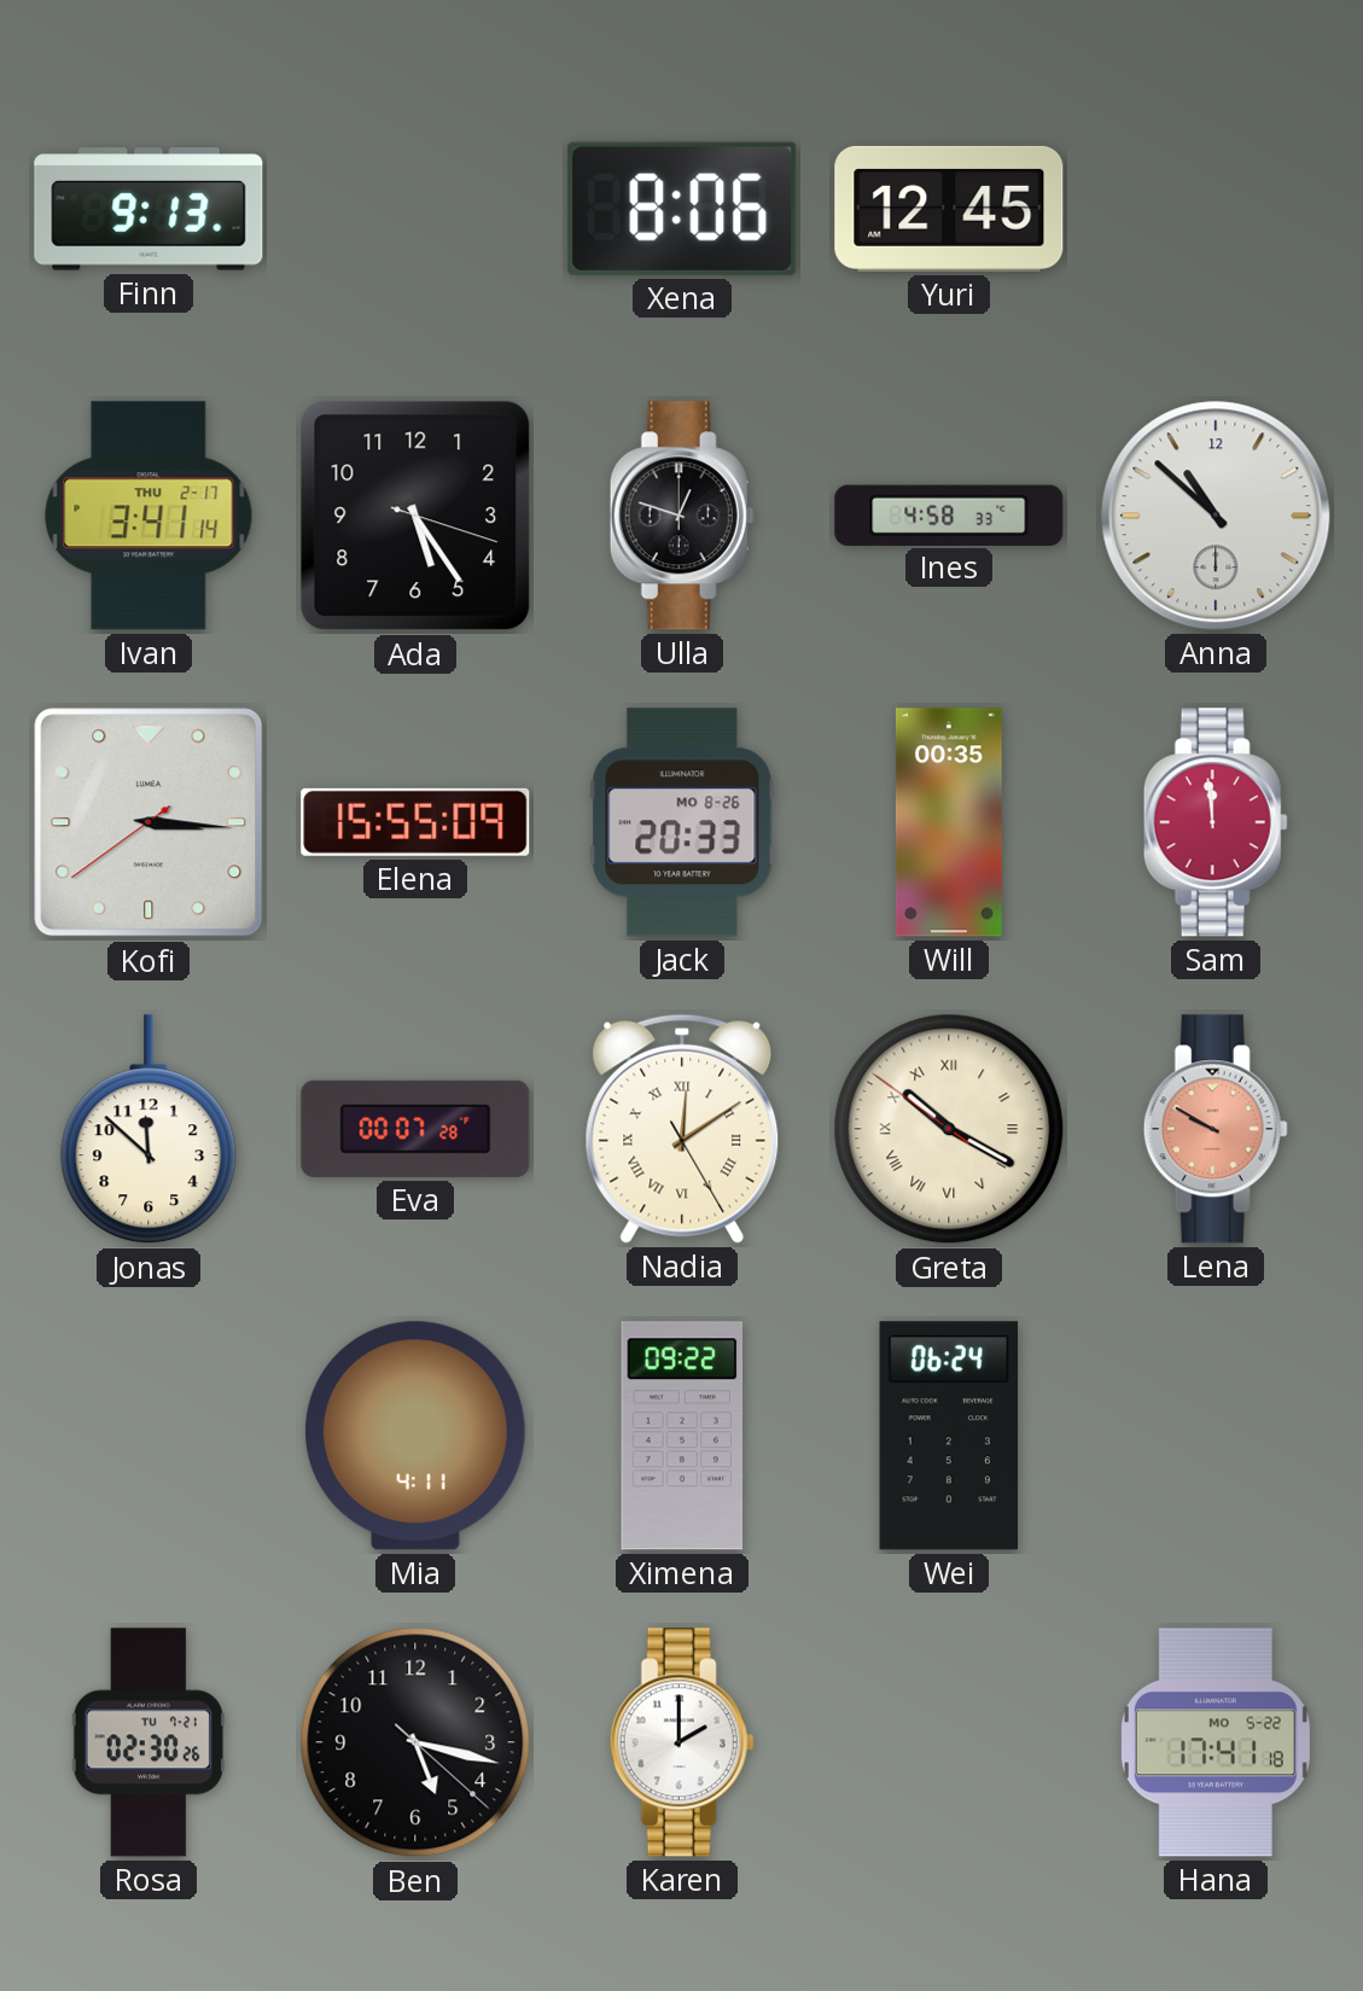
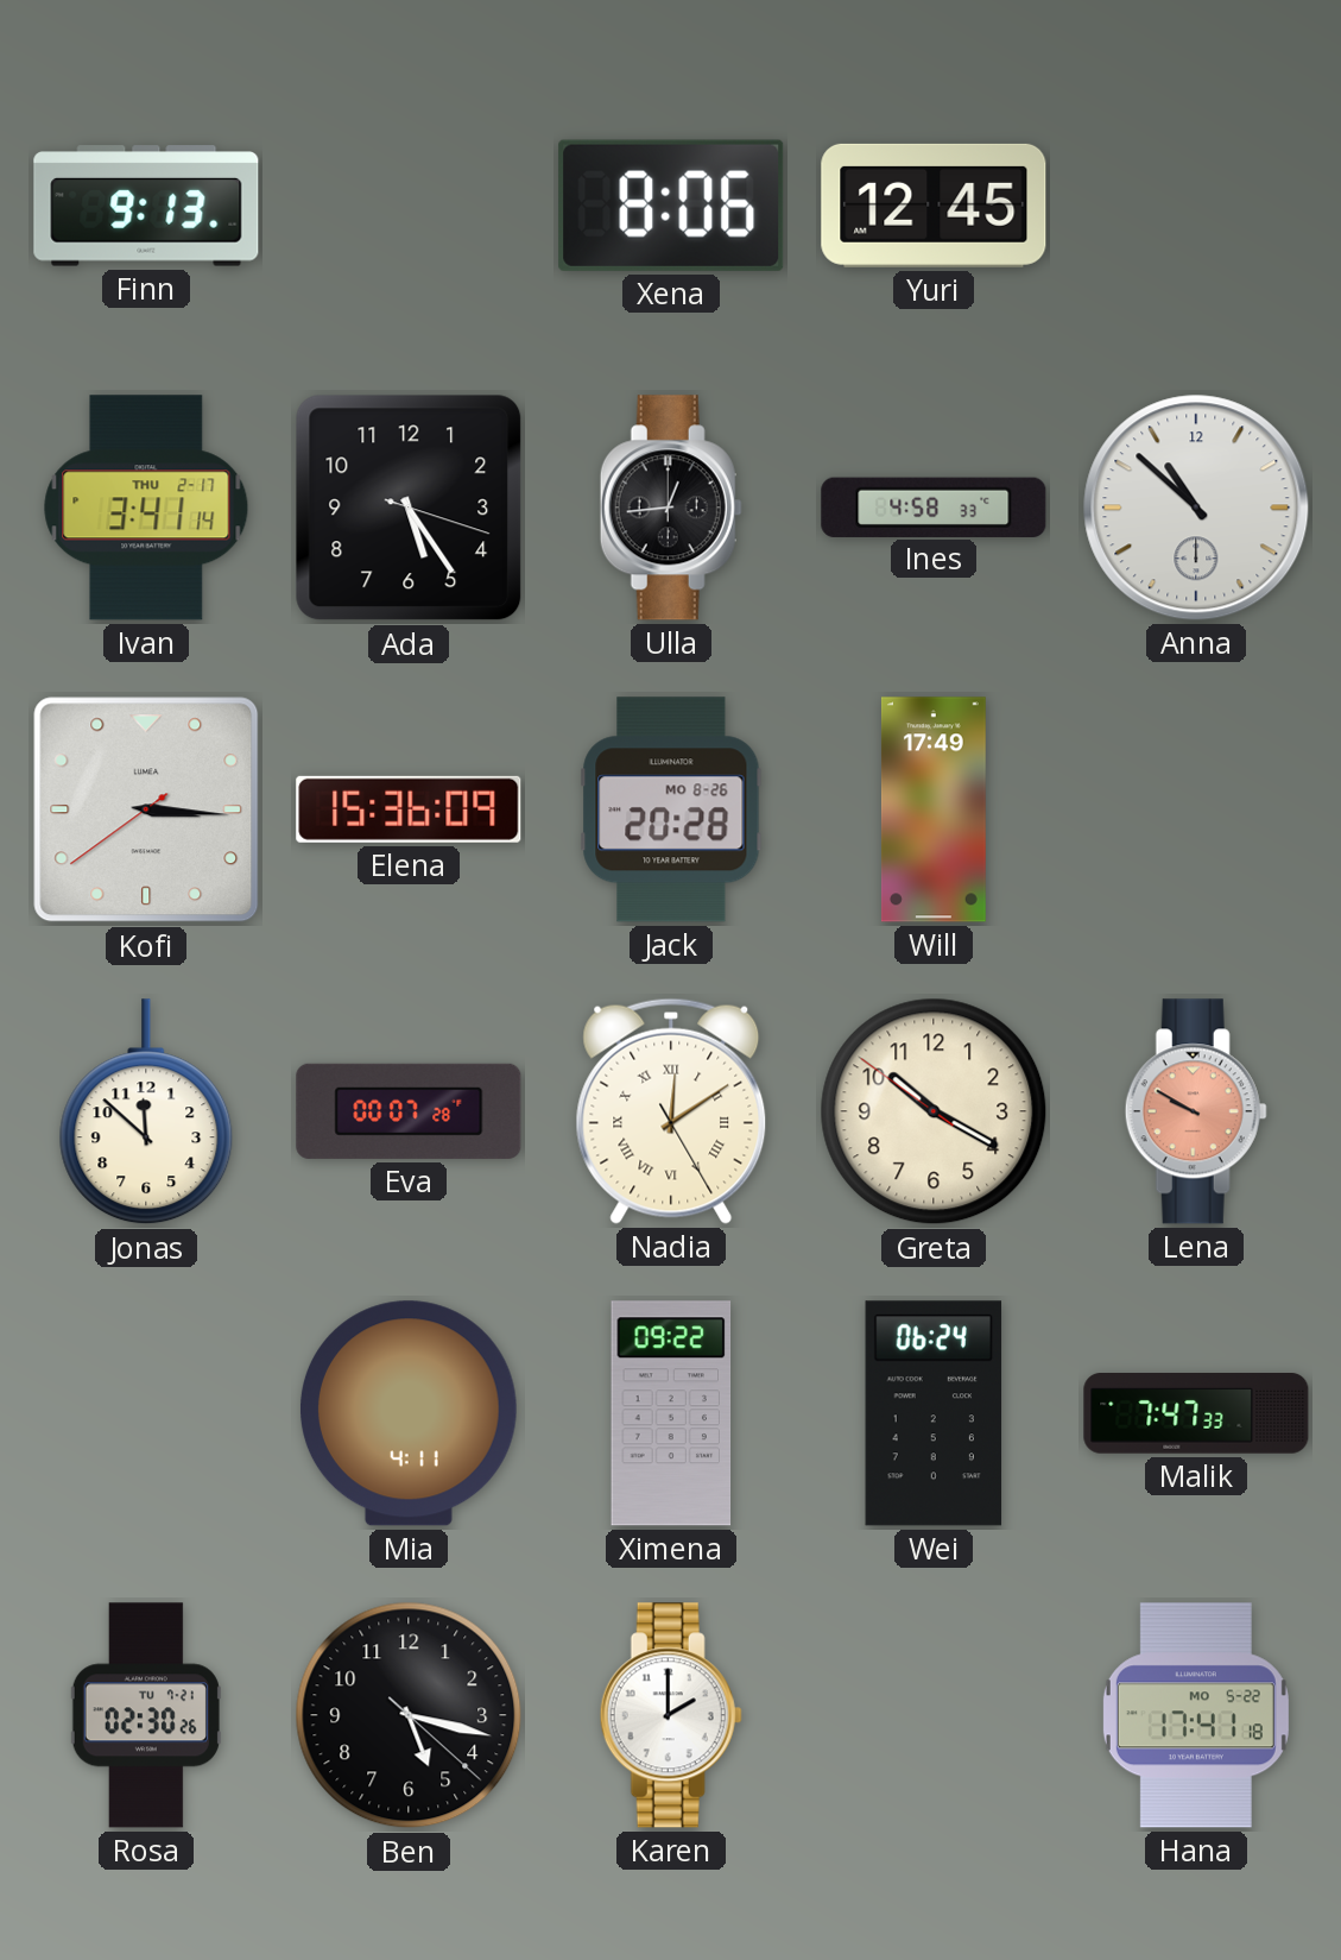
Ulla: 12:48 -> 12:44 (671, 508)
Elena: 15:55 -> 15:36 (409, 809)
Jack: 20:33 -> 20:28 (671, 809)
Will: 00:35 -> 17:49 (934, 809)
Sam: 11:59 -> none (1216, 822)
Greta numerals: Roman -> Arabic (934, 1111)
Malik: none -> 7:47 (1196, 1414)
